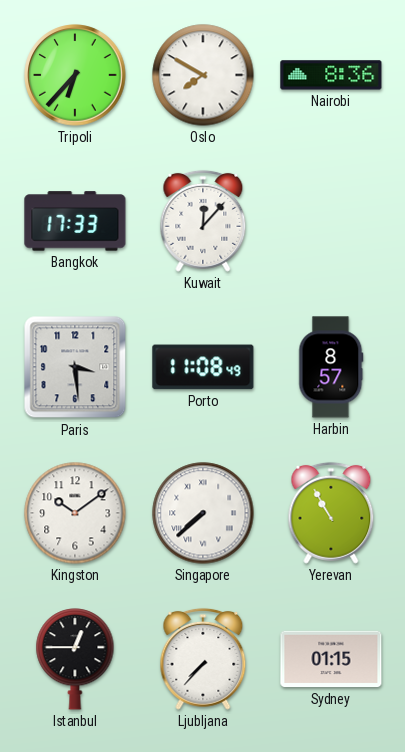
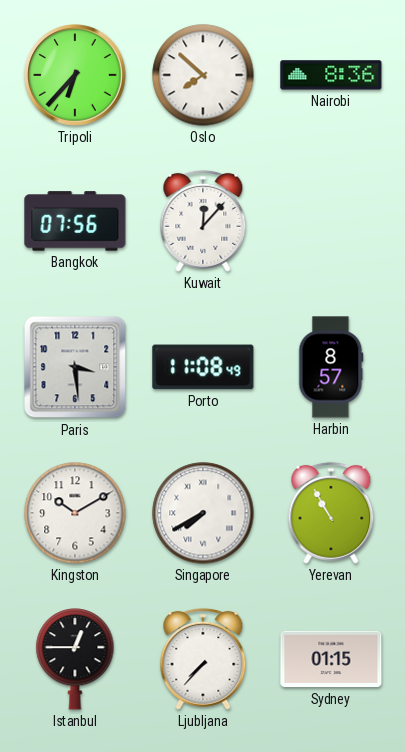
Oslo: 7:50 -> 7:52 (203, 75)
Bangkok: 17:33 -> 07:56 (75, 221)
Kingston: 10:09 -> 10:10 (75, 513)
Singapore: 7:38 -> 7:40 (203, 513)
